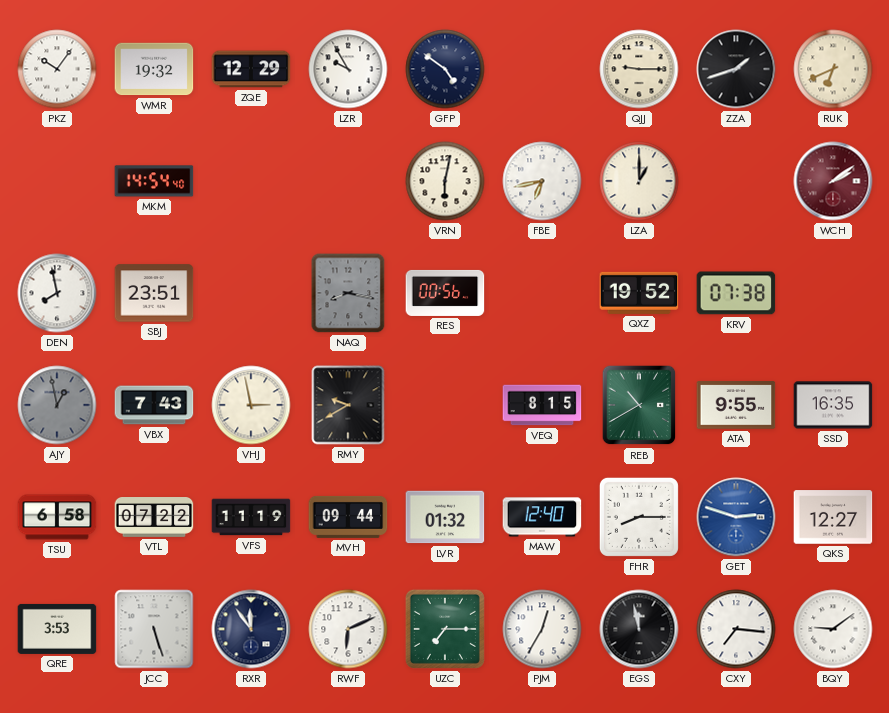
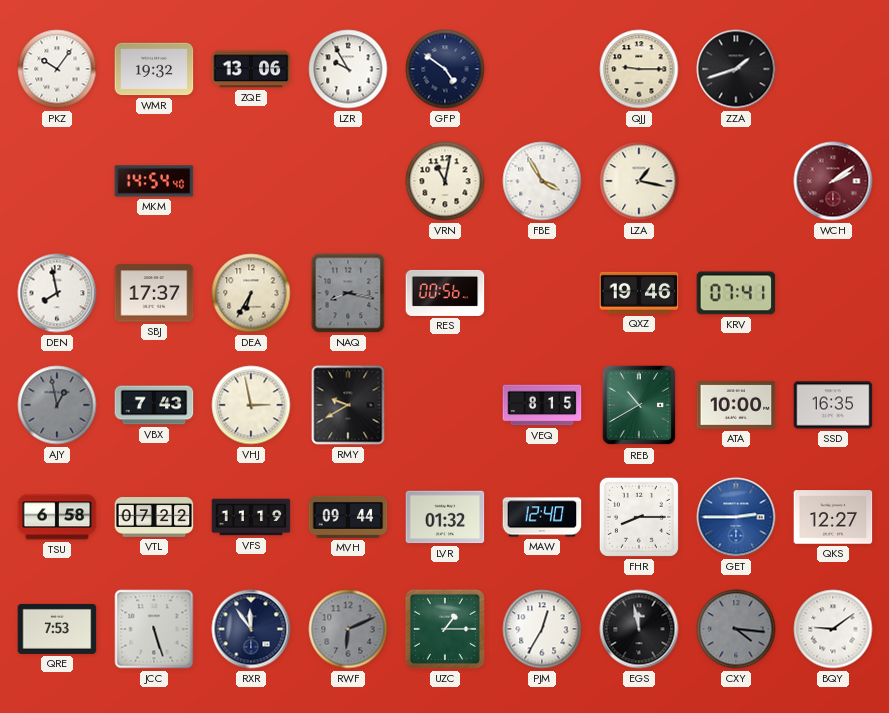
ZQE: 12:29 -> 13:06 (251, 69)
RUK: 6:41 -> none (833, 69)
VRN: 6:02 -> 11:02 (445, 181)
FBE: 6:43 -> 3:55 (542, 181)
LZA: 1:00 -> 1:17 (639, 181)
SBJ: 23:51 -> 17:37 (154, 293)
DEA: none -> 6:35 (251, 293)
QXZ: 19:52 -> 19:46 (639, 293)
KRV: 07:38 -> 07:41 (736, 293)
ATA: 9:55 -> 10:00 (736, 405)
GET: 2:48 -> 2:45 (736, 517)
QRE: 3:53 -> 7:53 (57, 629)
RWF dial: white -> grey (348, 629)
UZC: 7:15 -> 1:15 (445, 629)
CXY: 7:16 -> 4:16 (736, 629)
CXY dial: white -> grey (736, 629)
